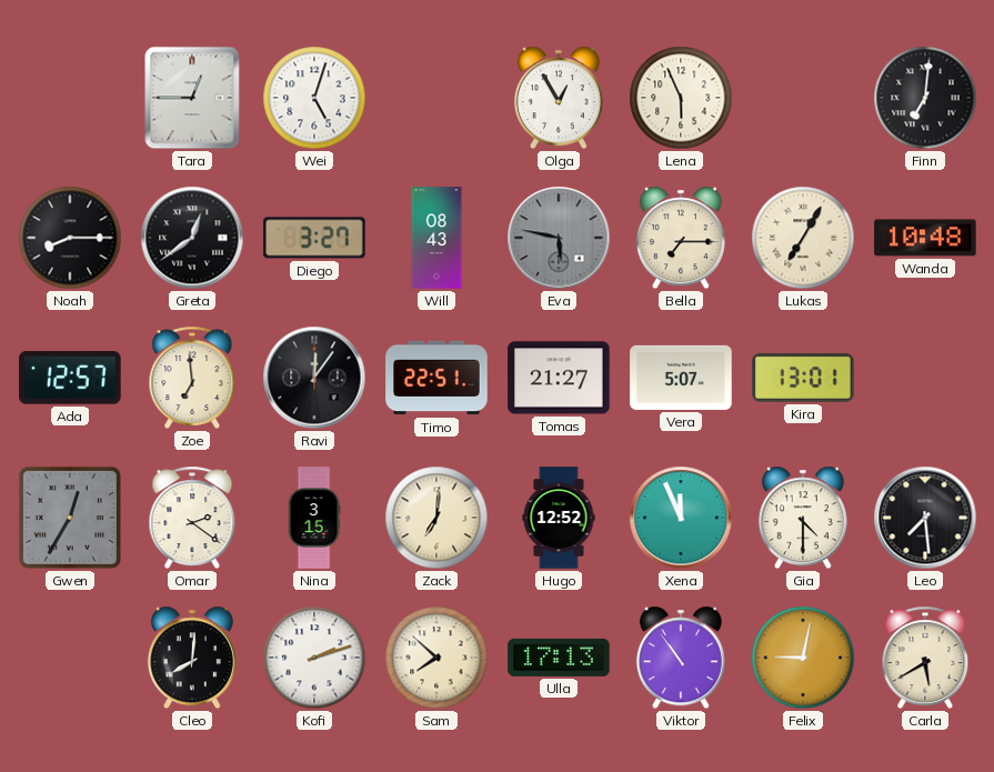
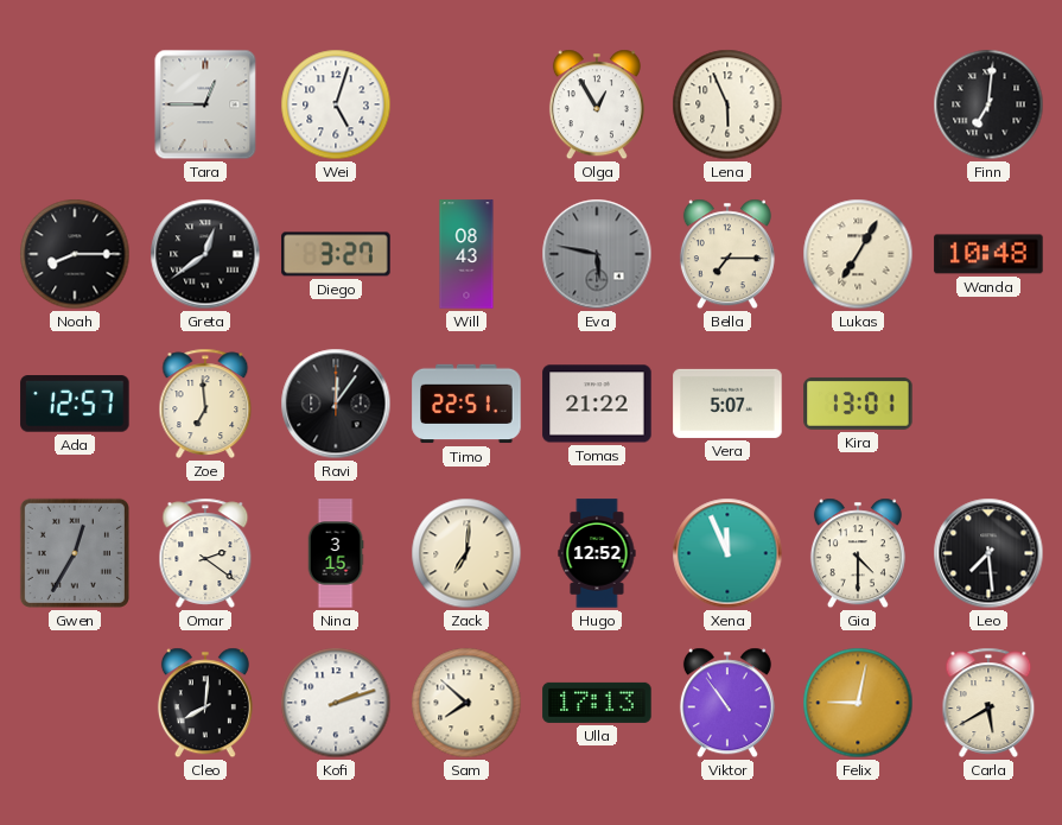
Tomas: 21:27 -> 21:22 (597, 404)
